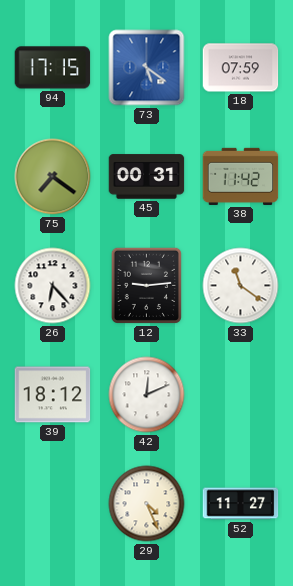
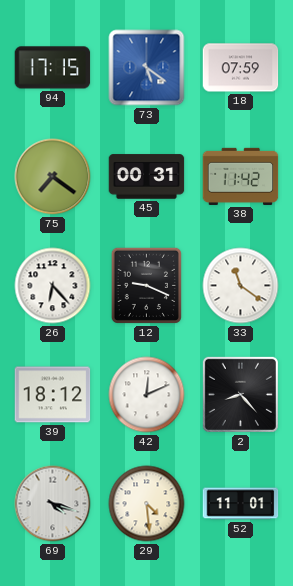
12: 9:14 -> 9:19 (146, 285)
2: none -> 8:23 (240, 394)
69: none -> 4:18 (53, 504)
29: 4:26 -> 4:29 (147, 504)
52: 11:27 -> 11:01 (241, 504)
